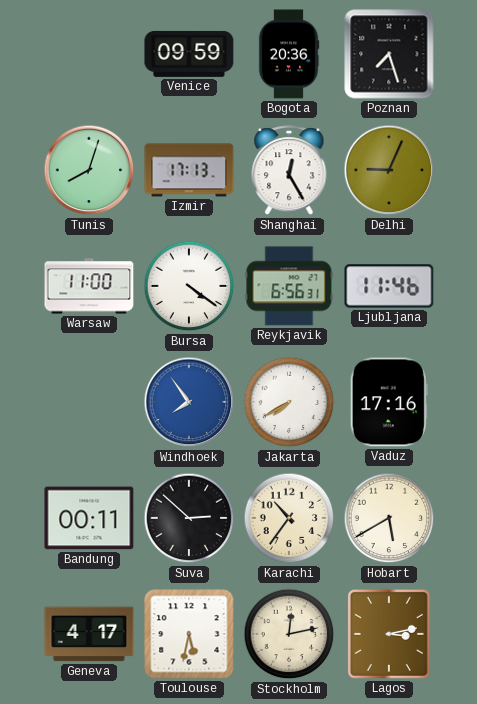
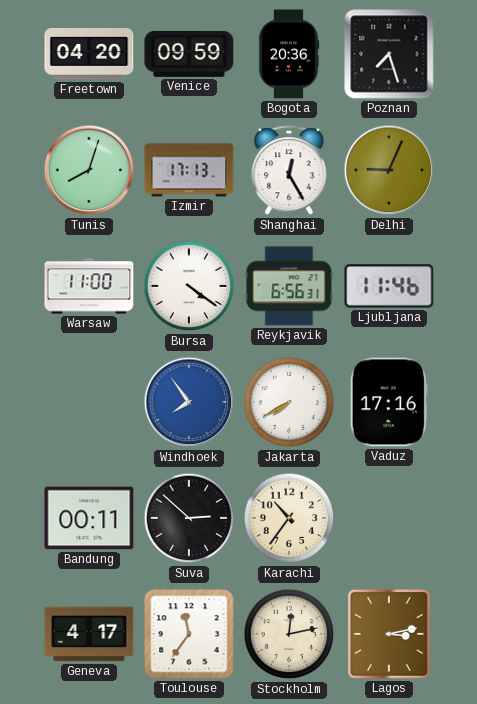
Freetown: none -> 04:20 (89, 54)
Hobart: 5:40 -> none (389, 518)
Toulouse: 5:32 -> 11:36 (189, 634)
